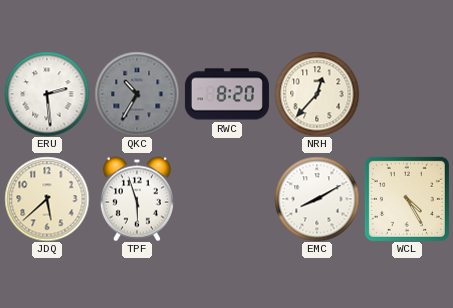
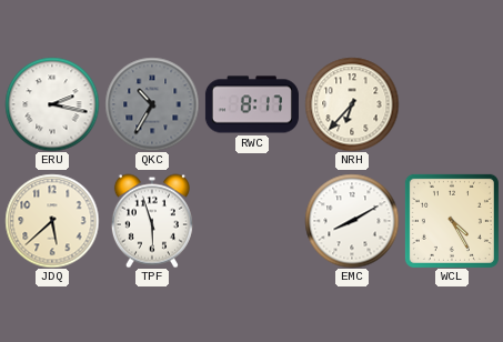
ERU: 2:29 -> 2:17 (52, 104)
RWC: 8:20 -> 8:17 (252, 104)
NRH: 12:37 -> 6:37 (352, 104)
